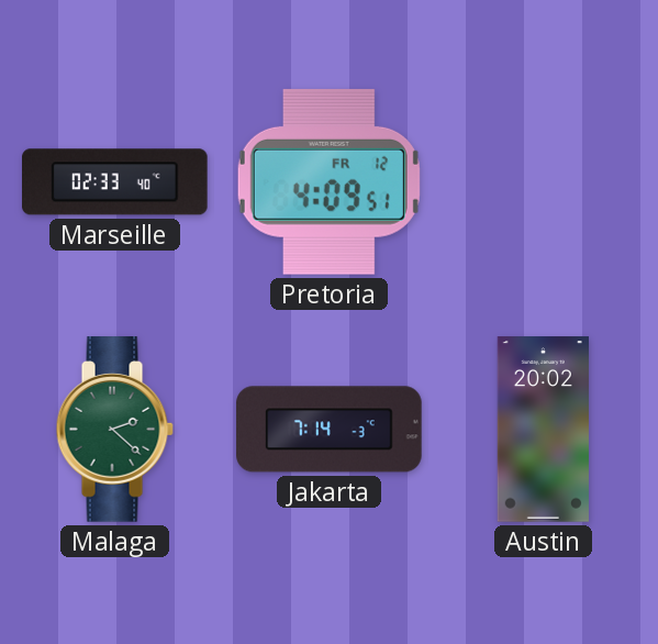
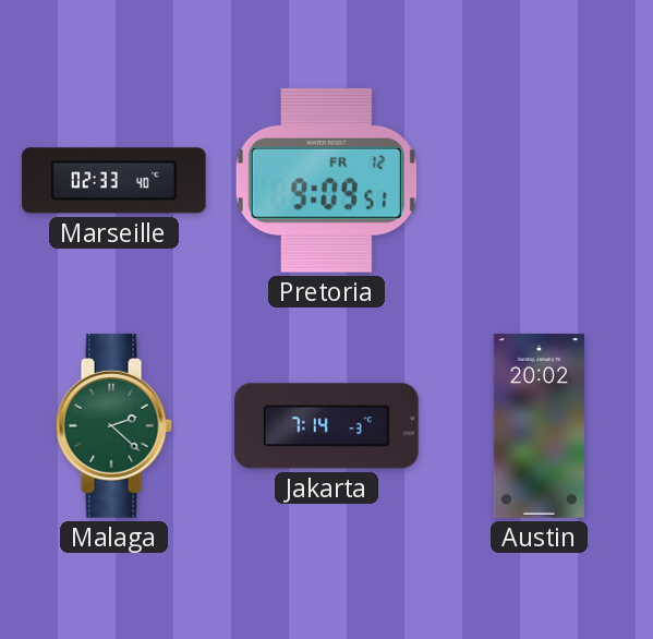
Pretoria: 4:09 -> 9:09 (326, 180)
